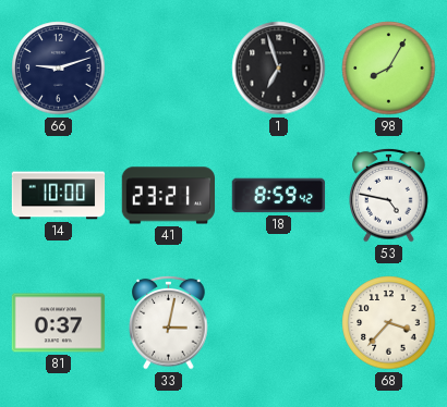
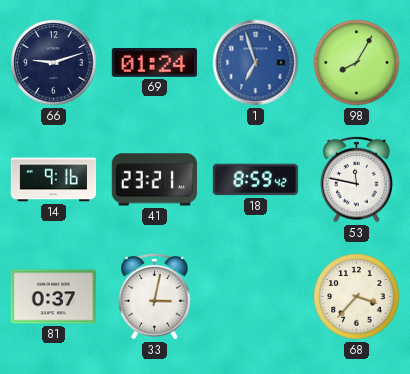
69: none -> 01:24 (154, 63)
1 dial: black -> blue (256, 63)
14: 10:00 -> 9:16 (54, 180)
53: 4:47 -> 11:47 (357, 179)
